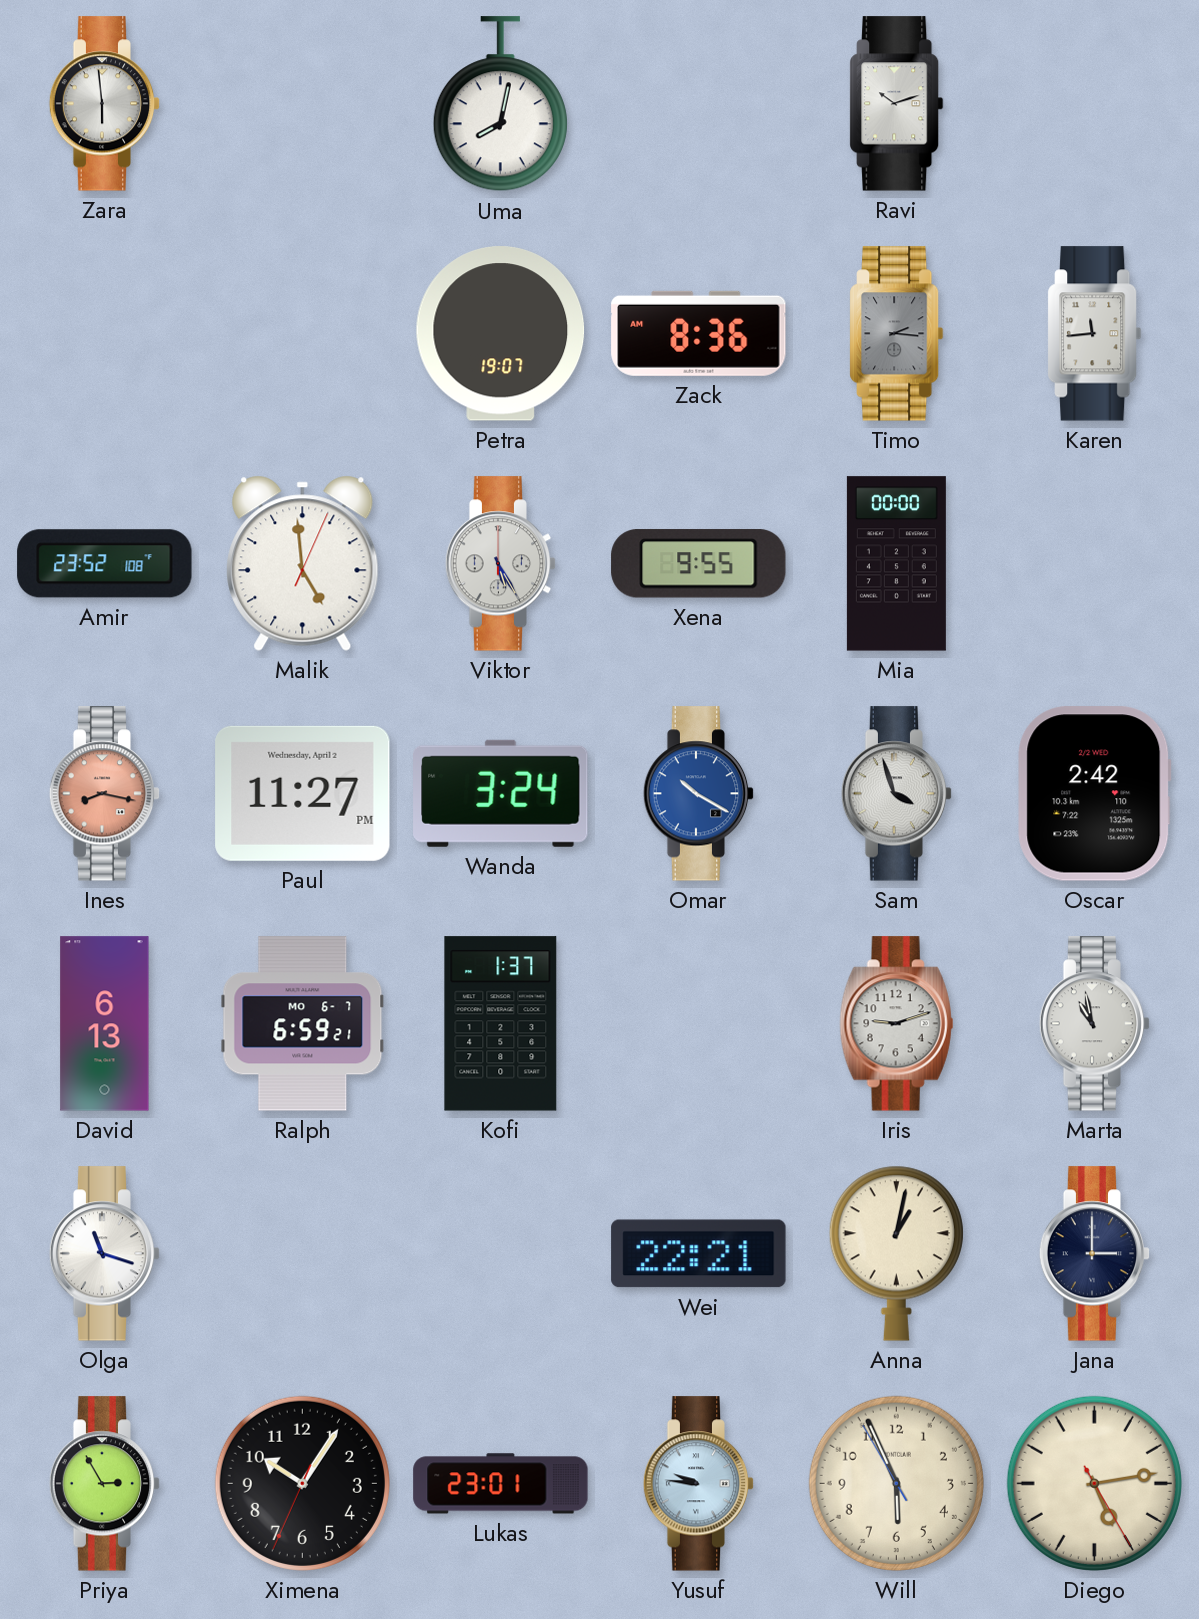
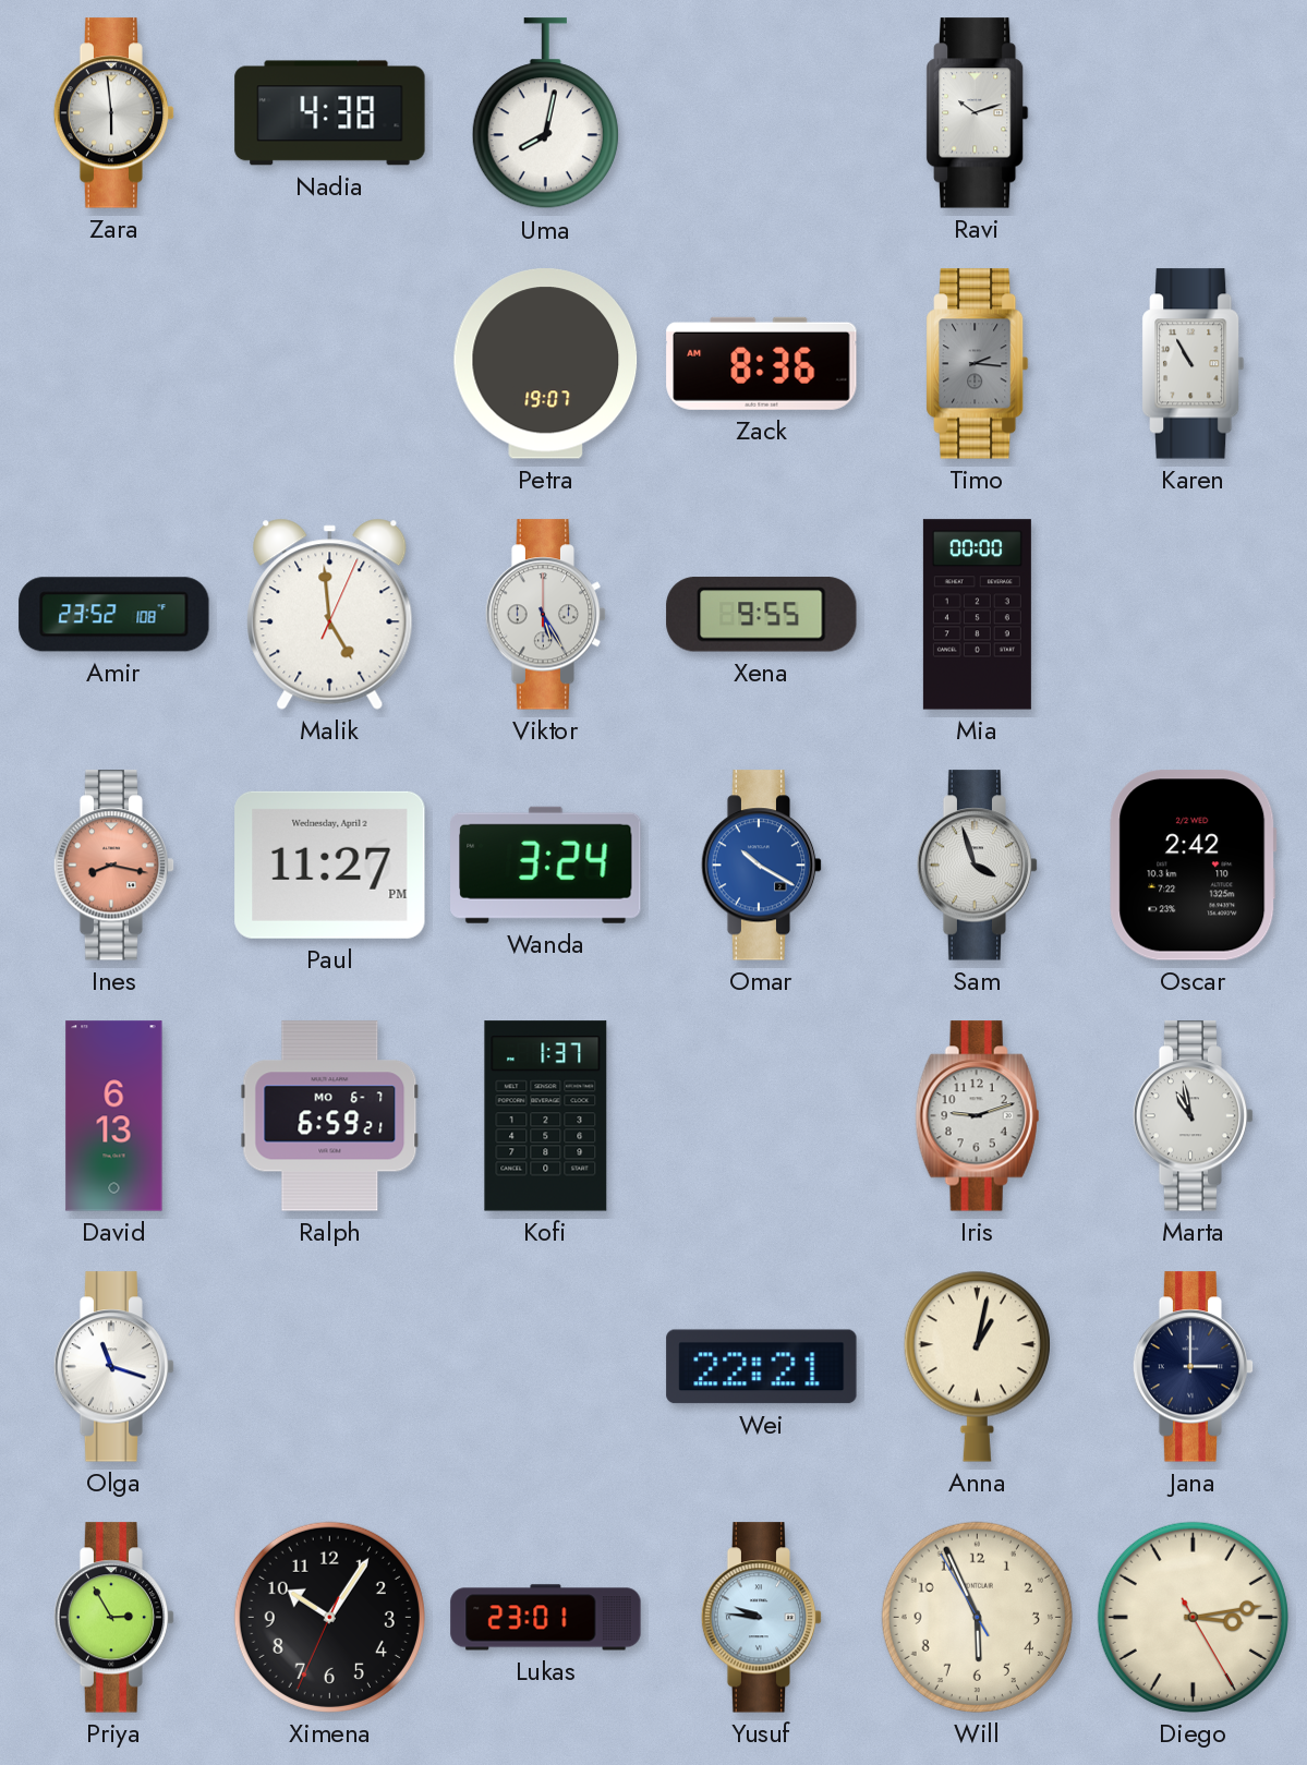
Nadia: none -> 4:38 (330, 113)
Karen: 11:44 -> 10:55 (1194, 364)
Diego: 5:13 -> 3:13 (1193, 1617)
